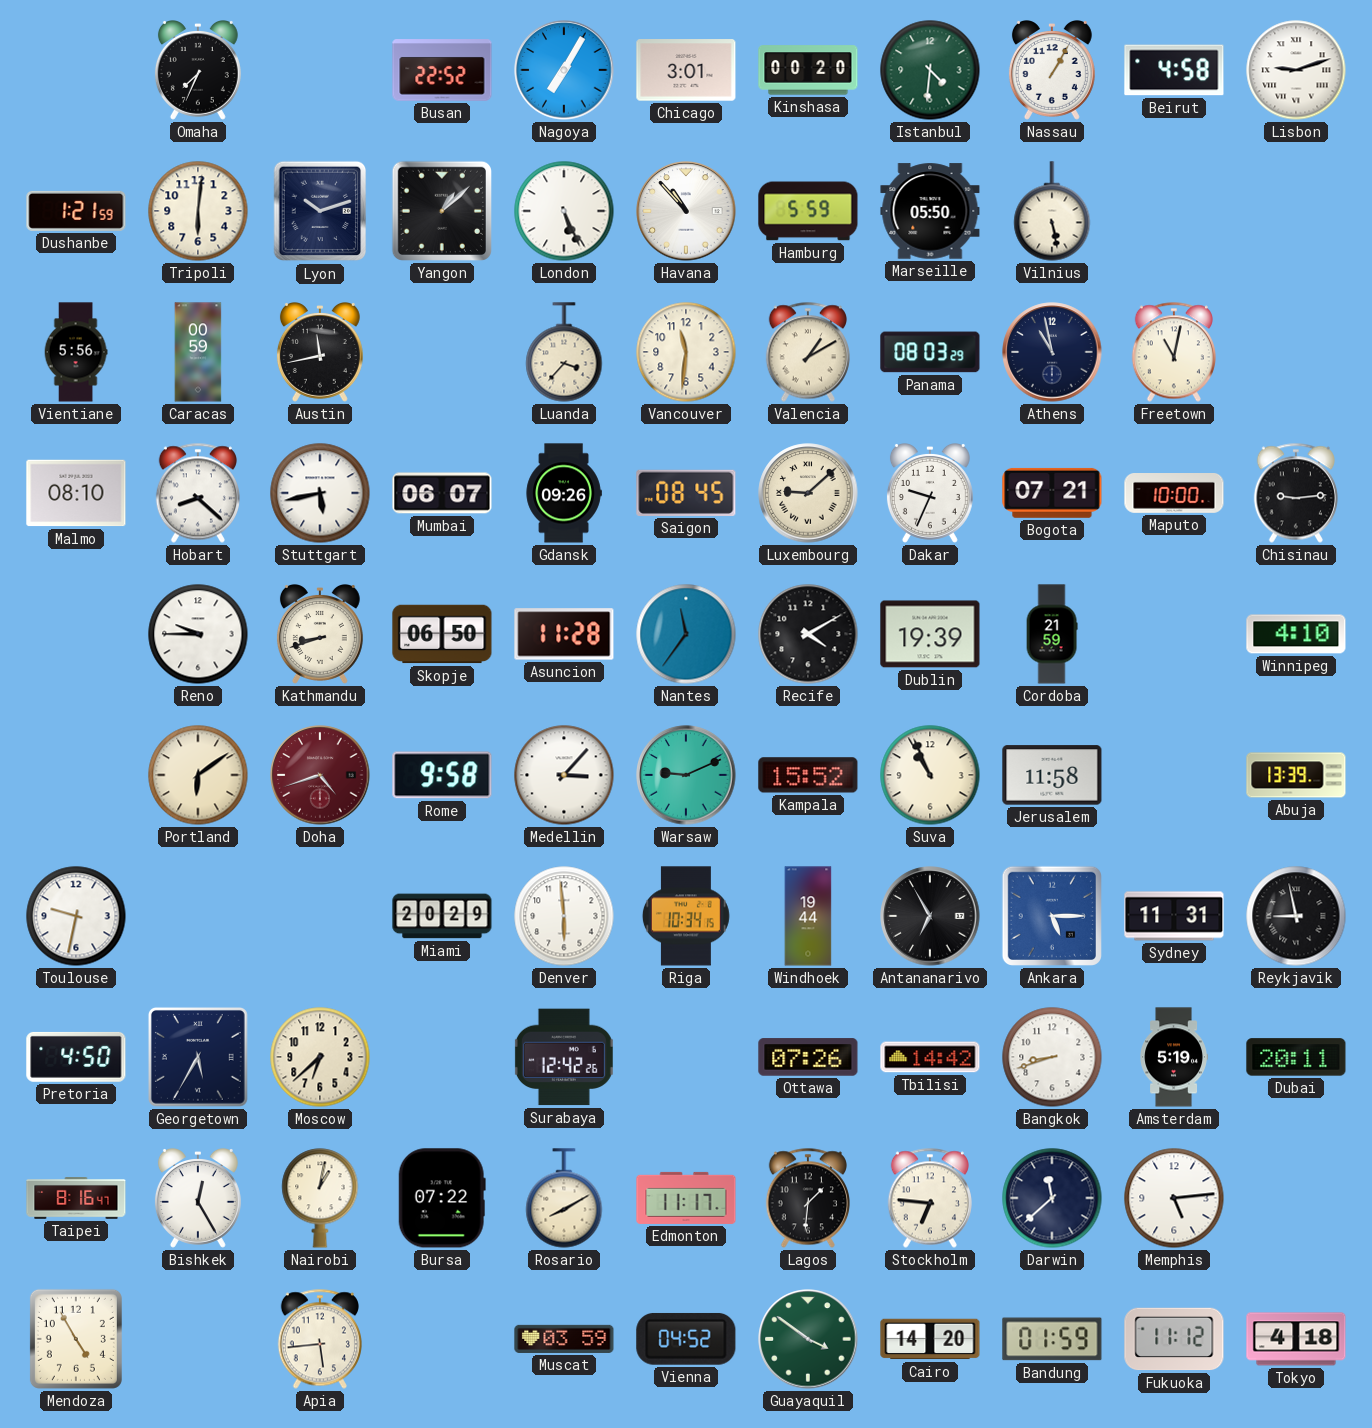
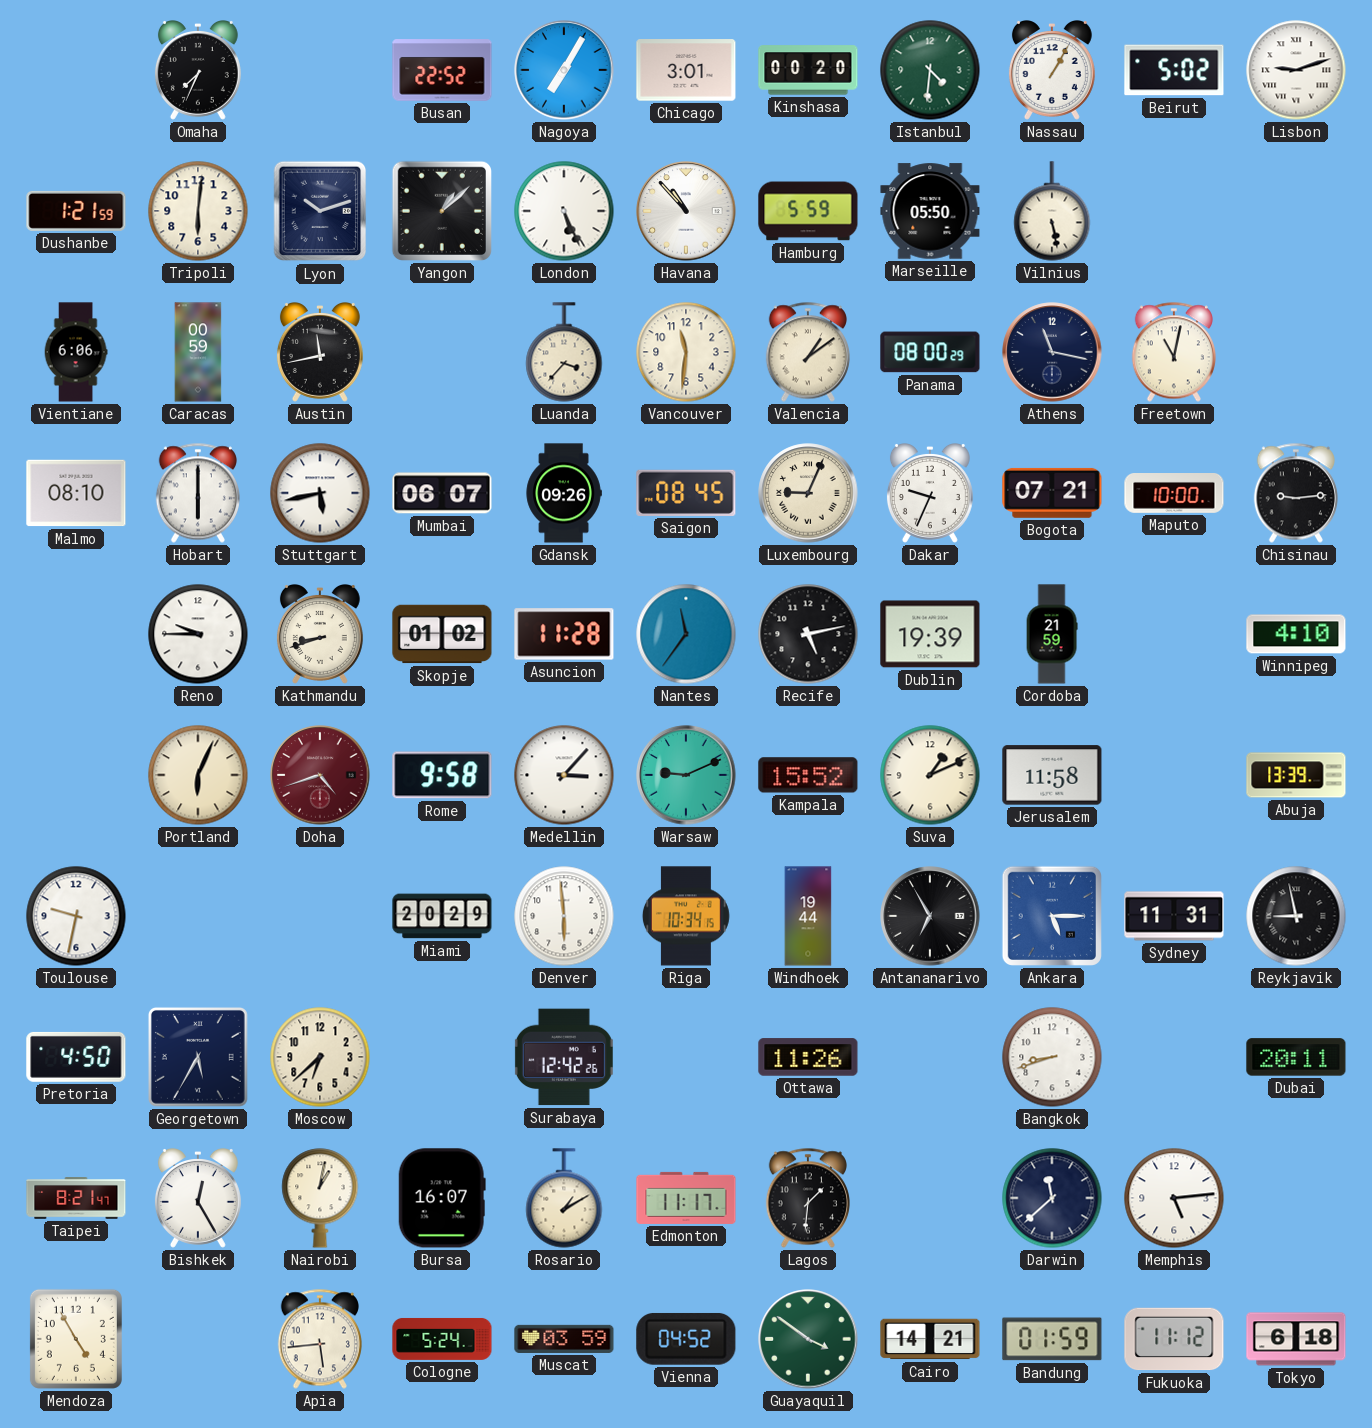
Beirut: 4:58 -> 5:02 (1174, 70)
Vientiane: 5:56 -> 6:06 (76, 352)
Valencia: 1:10 -> 1:09 (808, 352)
Panama: 08:03 -> 08:00 (930, 352)
Athens: 10:58 -> 11:17 (1052, 352)
Hobart: 8:22 -> 6:00 (198, 493)
Luxembourg: 9:08 -> 9:04 (808, 493)
Skopje: 06:50 -> 01:02 (442, 634)
Recife: 4:10 -> 5:13 (808, 634)
Portland: 6:09 -> 6:04 (198, 775)
Suva: 10:56 -> 1:11 (930, 775)
Ottawa: 07:26 -> 11:26 (808, 1057)
Tbilisi: 14:42 -> none (930, 1057)
Amsterdam: 5:19 -> none (1174, 1057)
Taipei: 8:16 -> 8:21 (76, 1198)
Bursa: 07:22 -> 16:07 (442, 1198)
Rosario: 8:10 -> 1:10 (564, 1198)
Stockholm: 6:46 -> none (930, 1198)
Cologne: none -> 5:24 (442, 1339)
Cairo: 14:20 -> 14:21 (930, 1339)
Tokyo: 4:18 -> 6:18 (1296, 1339)
